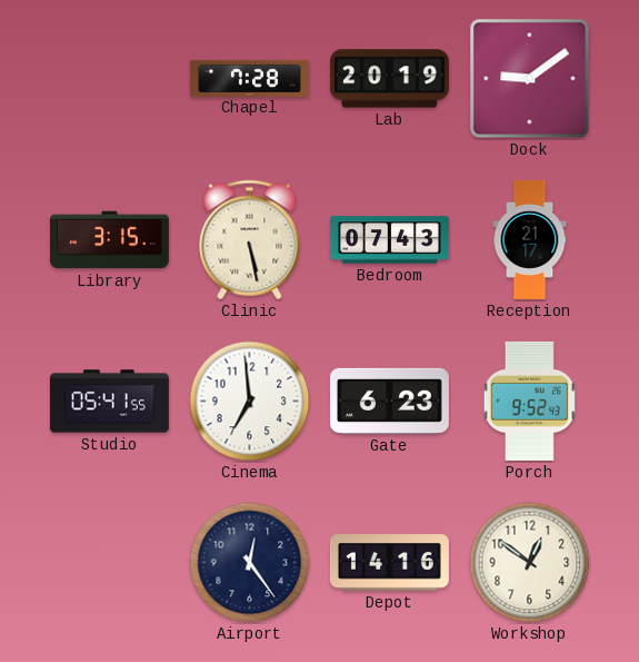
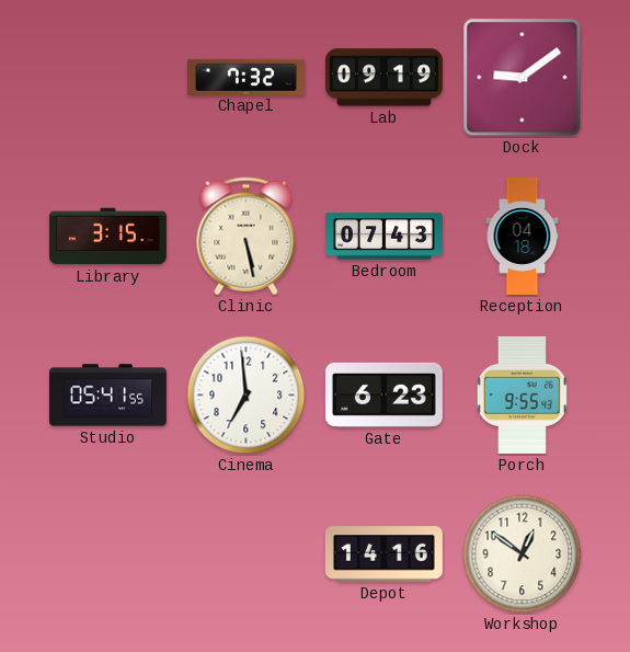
Chapel: 7:28 -> 7:32 (245, 77)
Lab: 20:19 -> 09:19 (383, 78)
Reception: 21:17 -> 04:18 (523, 236)
Porch: 9:52 -> 9:55 (522, 394)
Airport: 12:24 -> none (250, 563)
